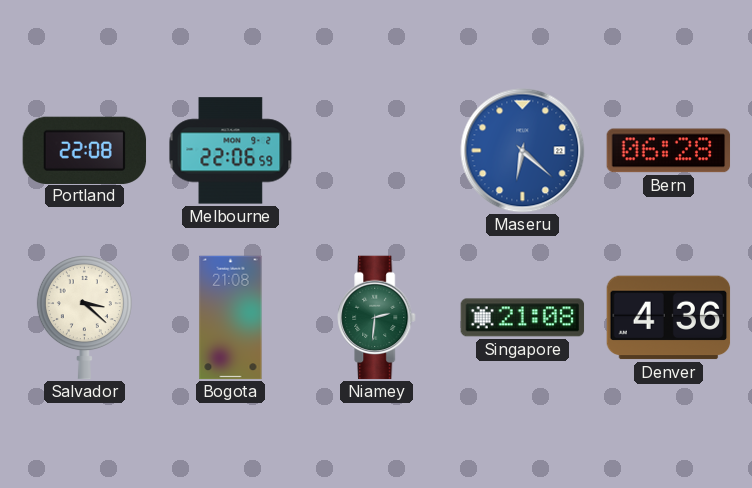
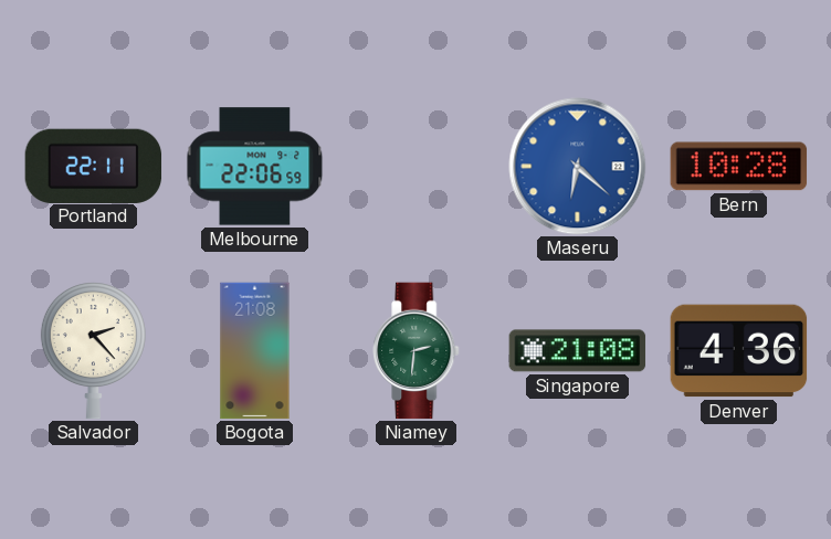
Portland: 22:08 -> 22:11 (94, 166)
Bern: 06:28 -> 10:28 (739, 167)
Salvador: 3:22 -> 2:23 (93, 351)
